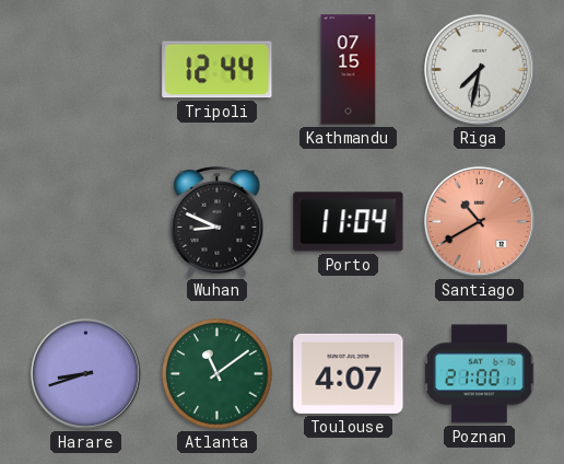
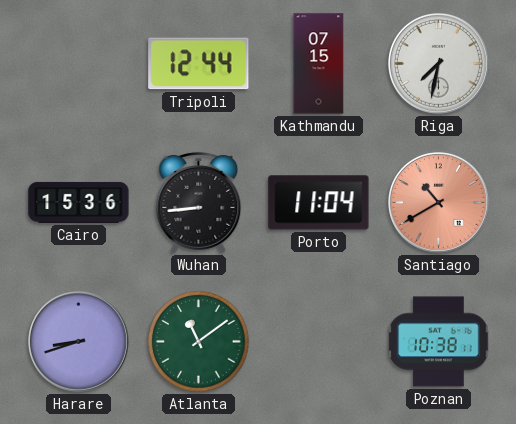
Cairo: none -> 15:36 (79, 202)
Wuhan: 8:49 -> 8:44 (199, 202)
Toulouse: 4:07 -> none (349, 373)
Poznan: 21:00 -> 10:38 (439, 342)
